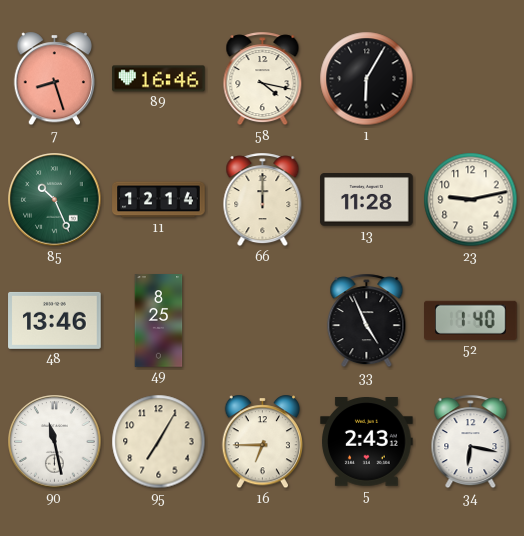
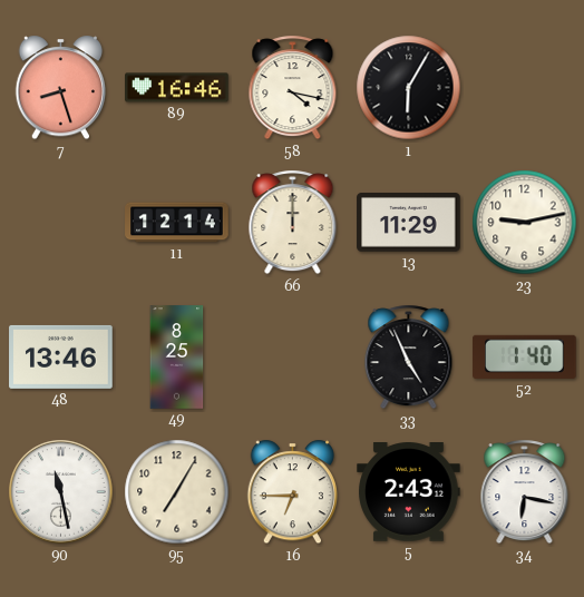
85: 10:26 -> none (55, 200)
13: 11:28 -> 11:29 (409, 223)
